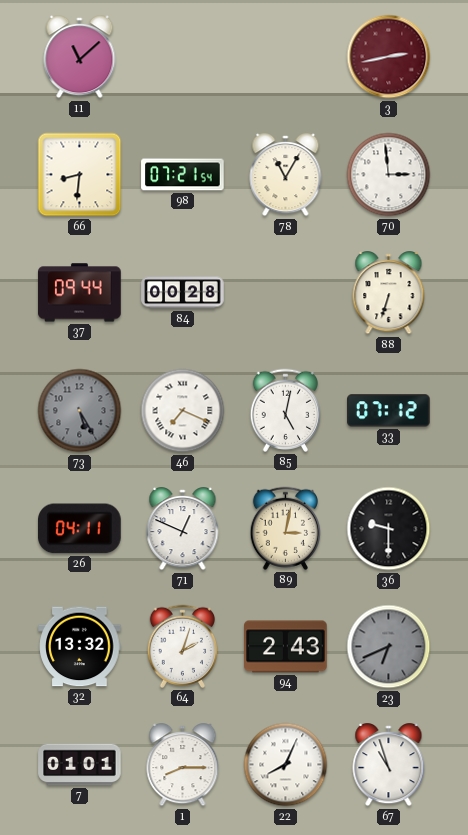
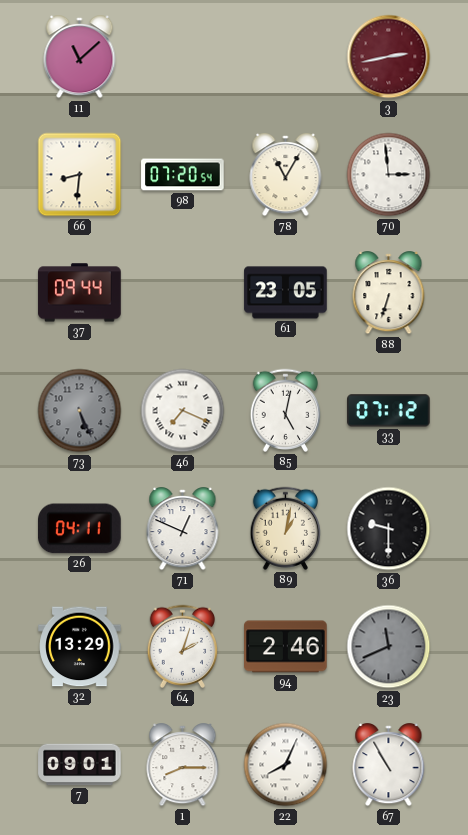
98: 07:21 -> 07:20 (183, 175)
84: 00:28 -> none (183, 293)
61: none -> 23:05 (286, 293)
73: 5:25 -> 5:26 (80, 411)
89: 3:02 -> 1:02 (285, 528)
32: 13:32 -> 13:29 (80, 647)
94: 2:43 -> 2:46 (286, 647)
23: 6:41 -> 11:41 (389, 647)
7: 01:01 -> 09:01 (80, 765)
67: 10:57 -> 10:55 (389, 766)
